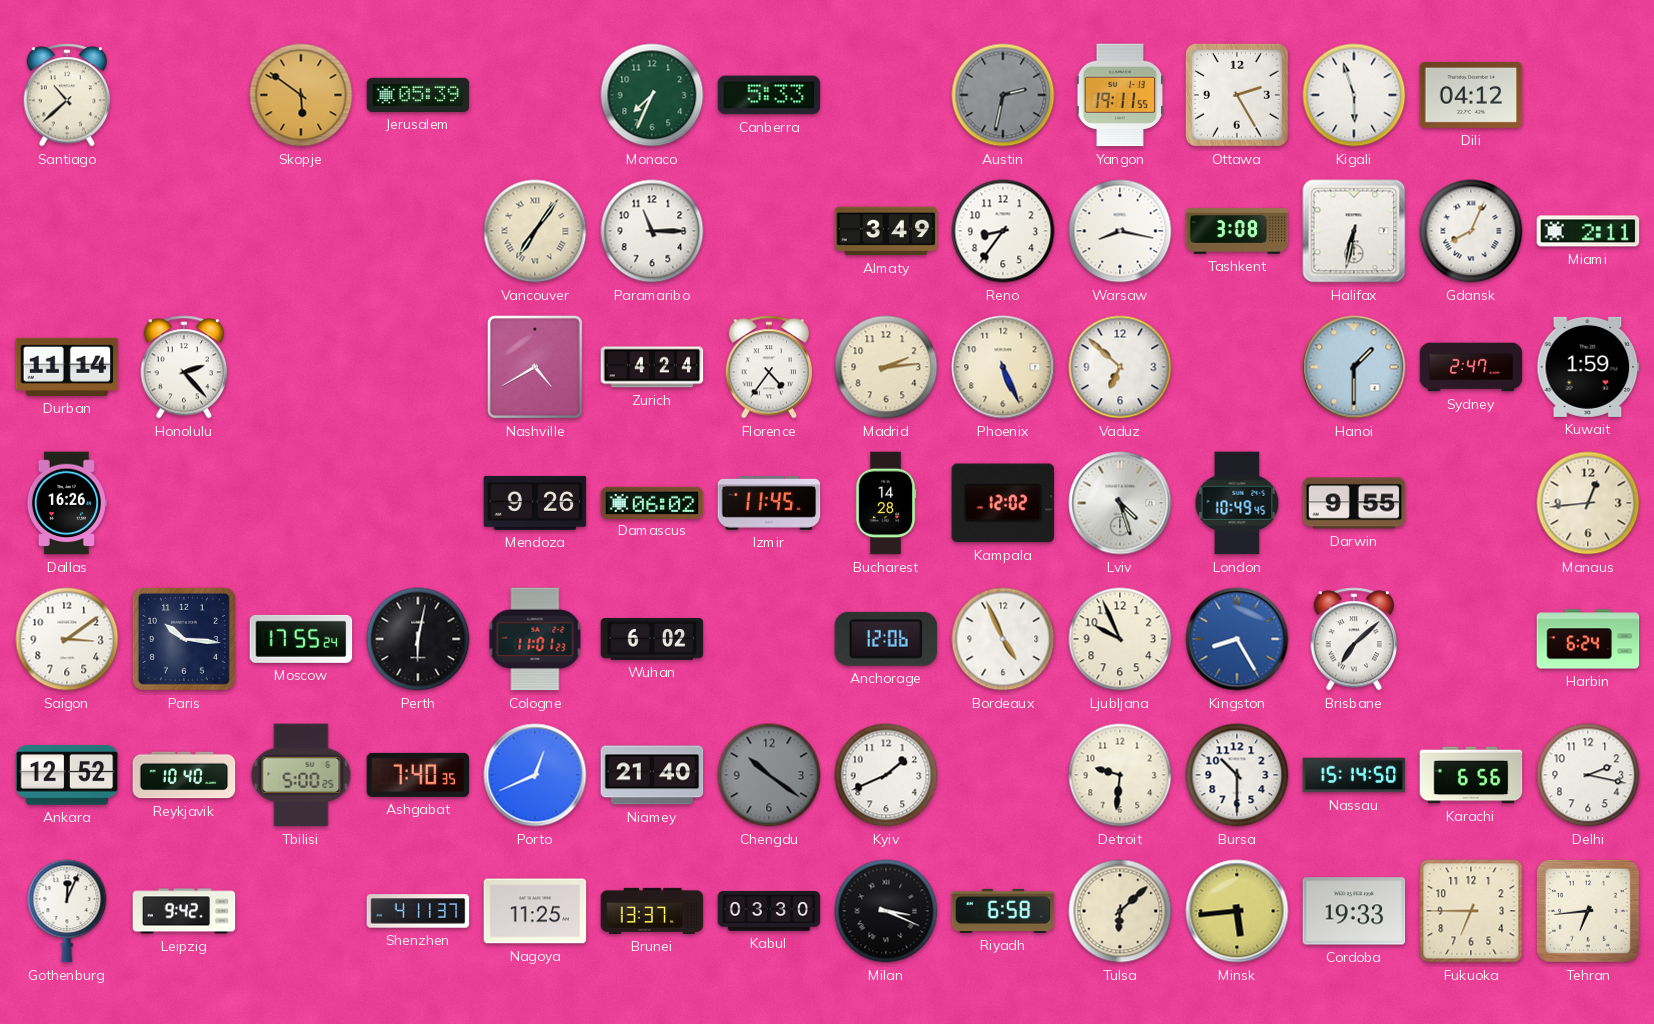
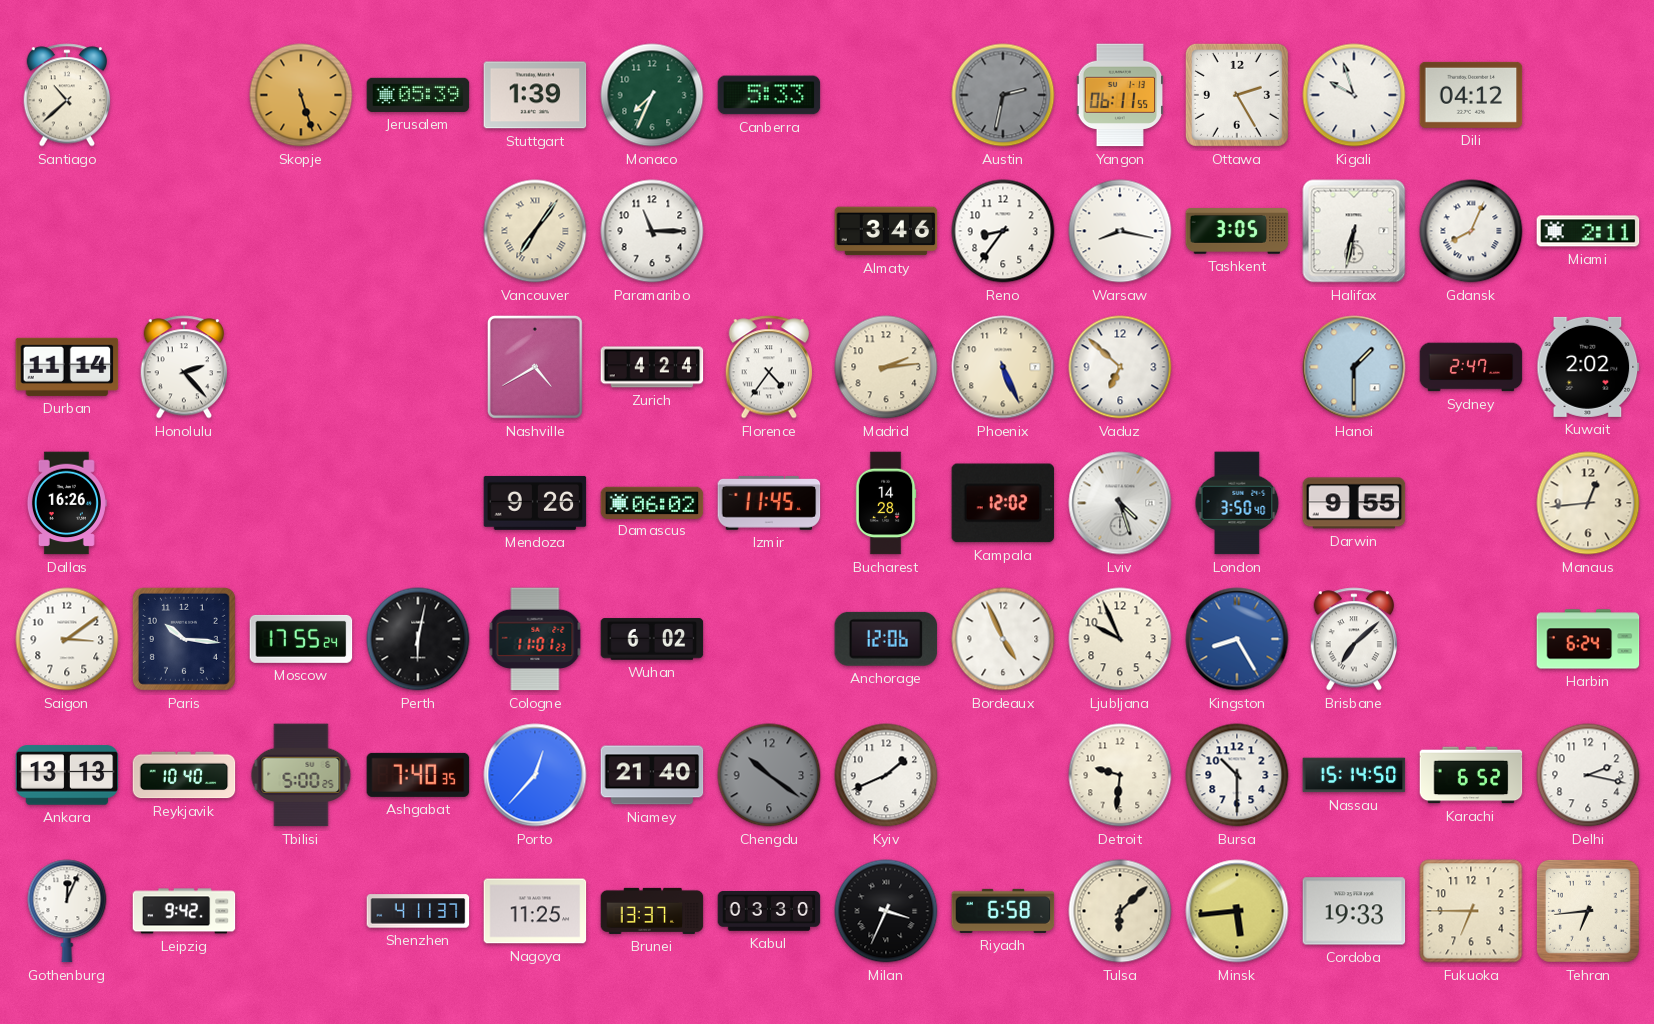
Skopje: 5:51 -> 5:27 (301, 95)
Stuttgart: none -> 1:39 (535, 95)
Yangon: 19:11 -> 06:11 (1120, 95)
Kigali: 5:57 -> 9:57 (1354, 95)
Almaty: 3:49 -> 3:46 (886, 231)
Tashkent: 3:08 -> 3:05 (1237, 232)
Kuwait: 1:59 -> 2:02 (1588, 367)
London: 10:49 -> 3:50 (1237, 503)
Ankara: 12:52 -> 13:13 (67, 775)
Porto: 12:41 -> 12:37 (535, 775)
Karachi: 6:56 -> 6:52 (1471, 775)
Milan: 3:19 -> 3:34 (886, 911)
